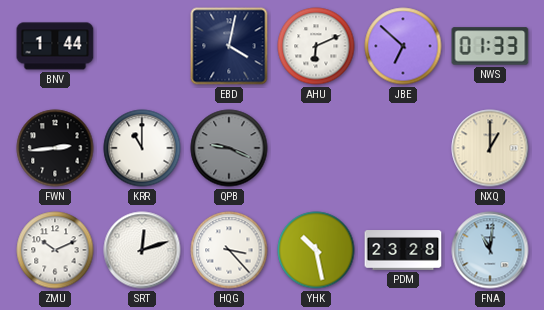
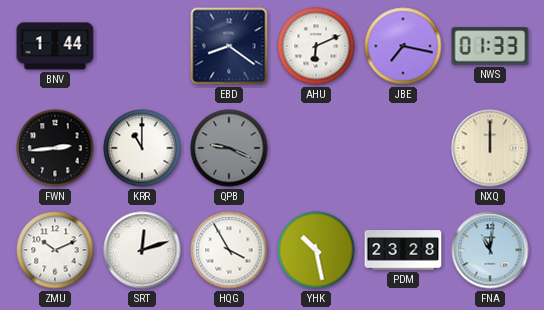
EBD: 4:02 -> 8:21 (229, 46)
JBE: 6:52 -> 7:17 (403, 46)
NXQ: 1:00 -> 12:00 (490, 148)
HQG: 3:23 -> 3:55 (229, 250)
